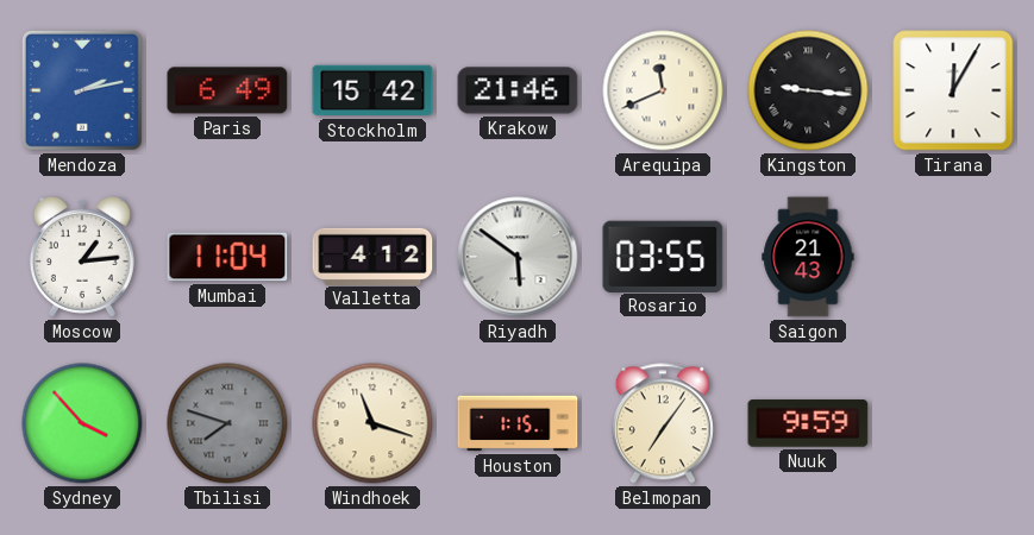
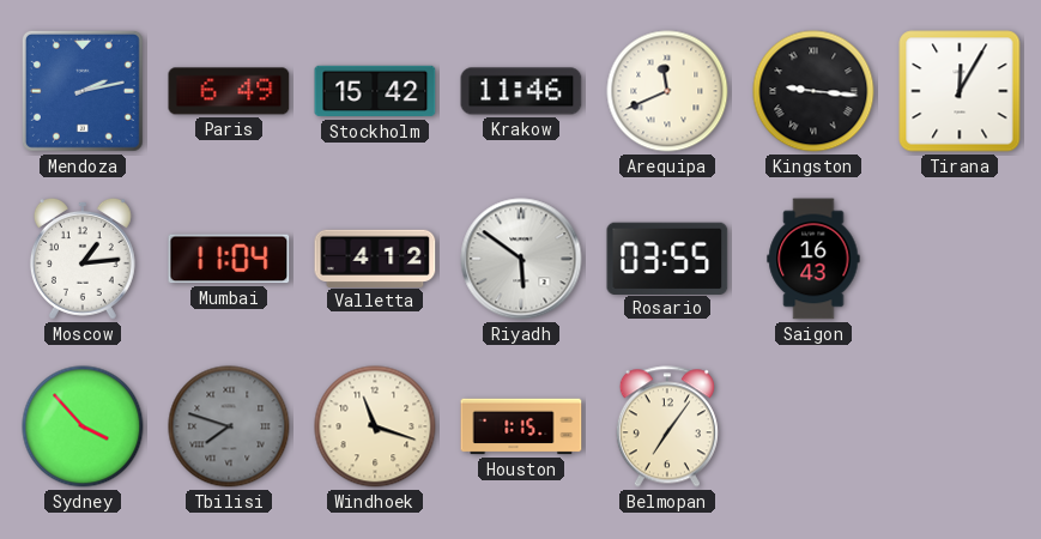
Krakow: 21:46 -> 11:46 (521, 91)
Saigon: 21:43 -> 16:43 (813, 259)
Nuuk: 9:59 -> none (808, 423)
